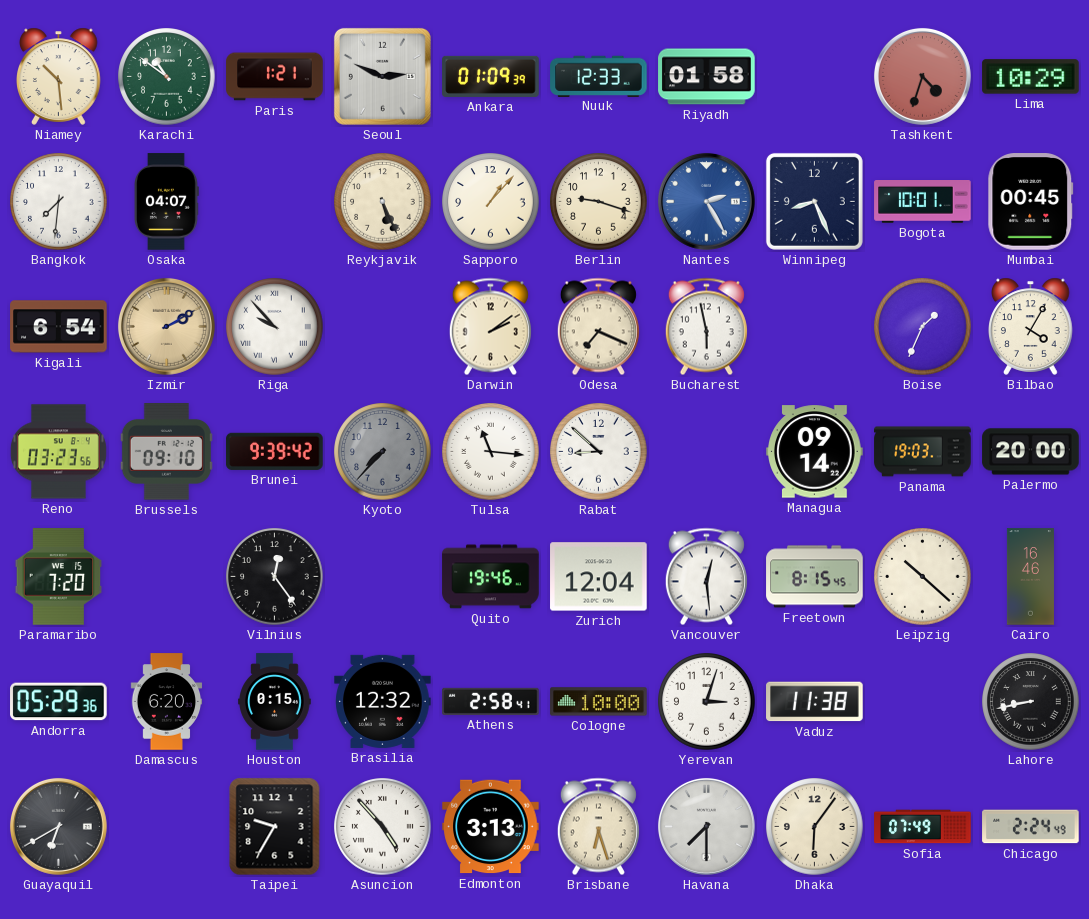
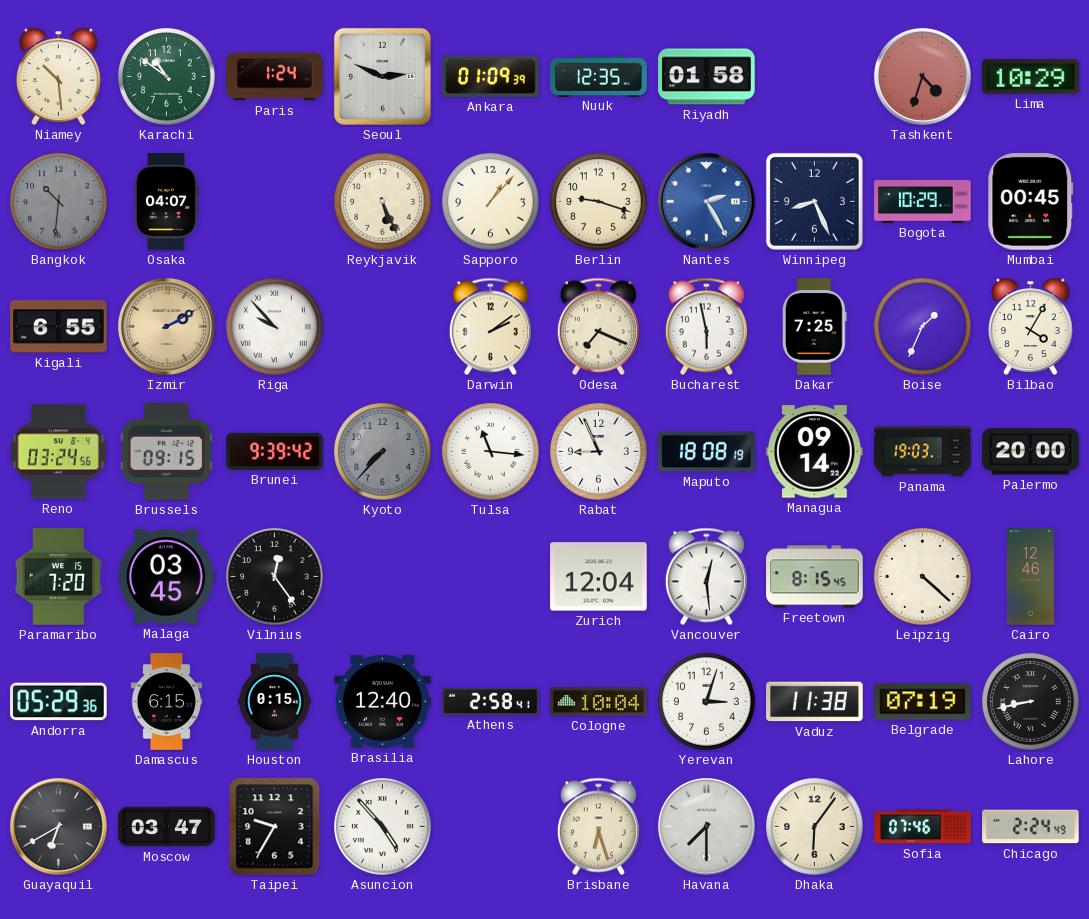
Paris: 1:21 -> 1:24 (275, 77)
Nuuk: 12:33 -> 12:35 (599, 76)
Bangkok: 7:31 -> 10:31 (59, 202)
Bangkok dial: white -> grey (59, 202)
Bogota: 10:01 -> 10:29 (923, 202)
Kigali: 6:54 -> 6:55 (59, 327)
Dakar: none -> 7:25 (815, 327)
Reno: 03:23 -> 03:24 (58, 452)
Brussels: 09:10 -> 09:15 (166, 452)
Rabat: 8:52 -> 8:56 (599, 452)
Maputo: none -> 18:08 (707, 452)
Malaga: none -> 03:45 (166, 577)
Quito: 19:46 -> none (491, 577)
Leipzig: 10:22 -> 4:22 (923, 577)
Cairo: 16:46 -> 12:46 (1030, 577)
Damascus: 6:20 -> 6:15 (167, 702)
Brasilia: 12:32 -> 12:40 (383, 701)
Cologne: 10:00 -> 10:04 (599, 702)
Belgrade: none -> 07:19 (923, 702)
Moscow: none -> 03:47 (167, 827)
Edmonton: 3:13 -> none (491, 827)
Sofia: 07:49 -> 07:46 (923, 827)
